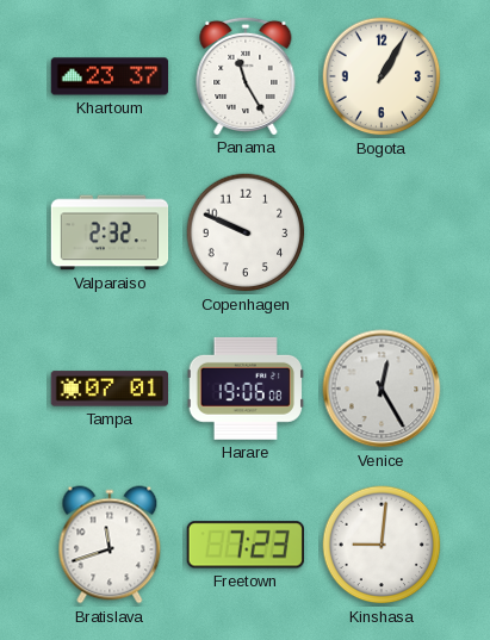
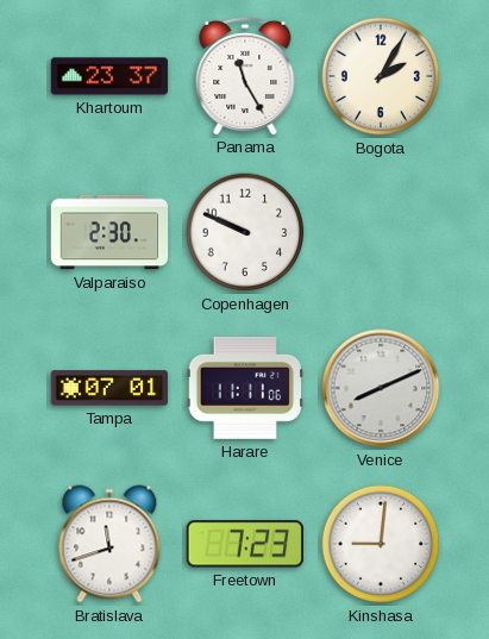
Bogota: 1:05 -> 2:05 (381, 76)
Valparaiso: 2:32 -> 2:30 (109, 232)
Harare: 19:06 -> 11:11 (244, 388)
Venice: 12:25 -> 8:11 (381, 388)
